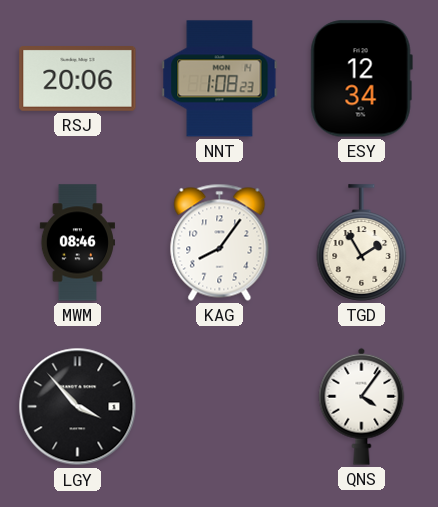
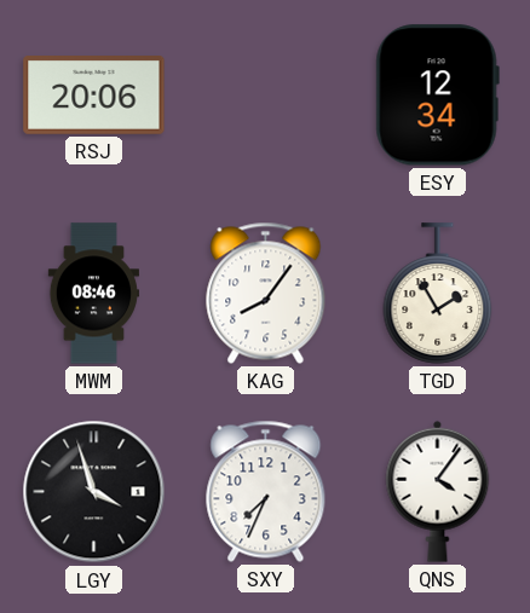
NNT: 1:08 -> none (220, 79)
LGY: 3:53 -> 3:57 (94, 492)
SXY: none -> 7:34 (266, 491)
